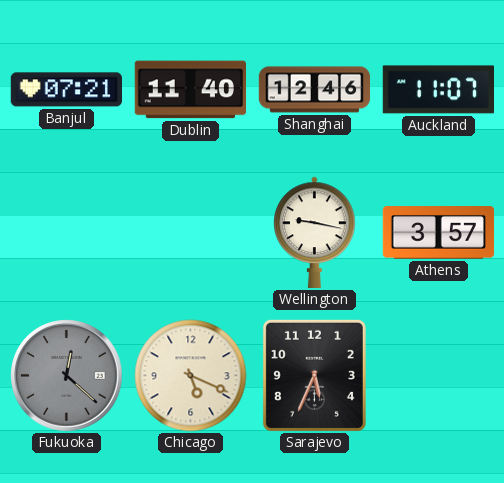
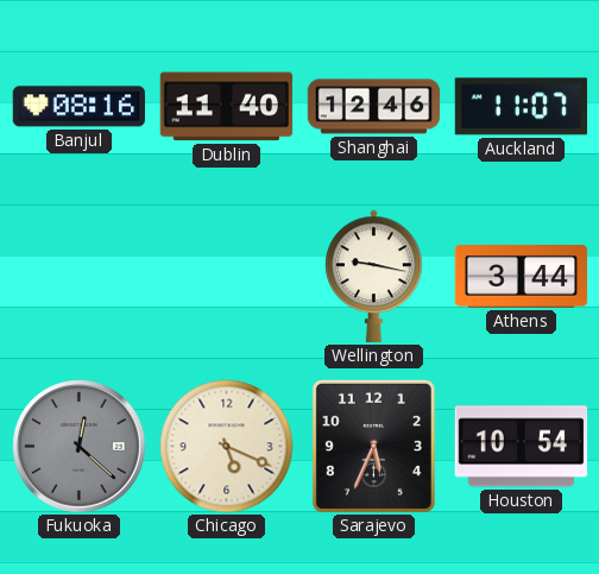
Banjul: 07:21 -> 08:16 (78, 107)
Athens: 3:57 -> 3:44 (522, 277)
Houston: none -> 10:54 (522, 447)
